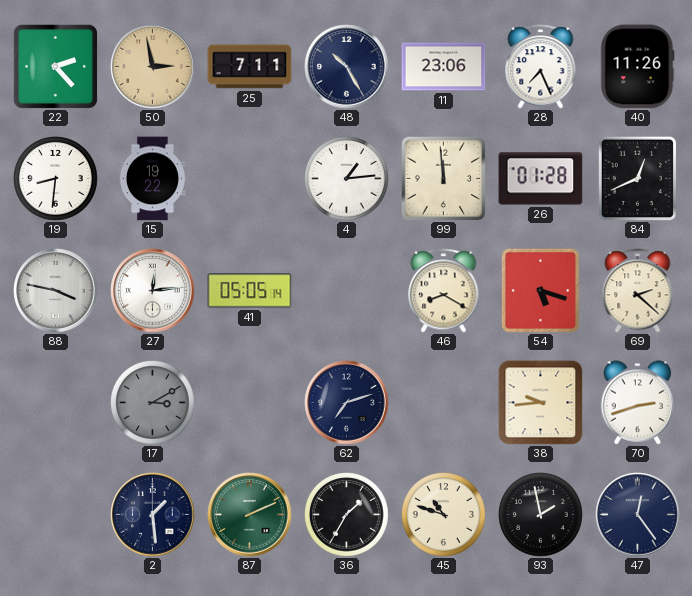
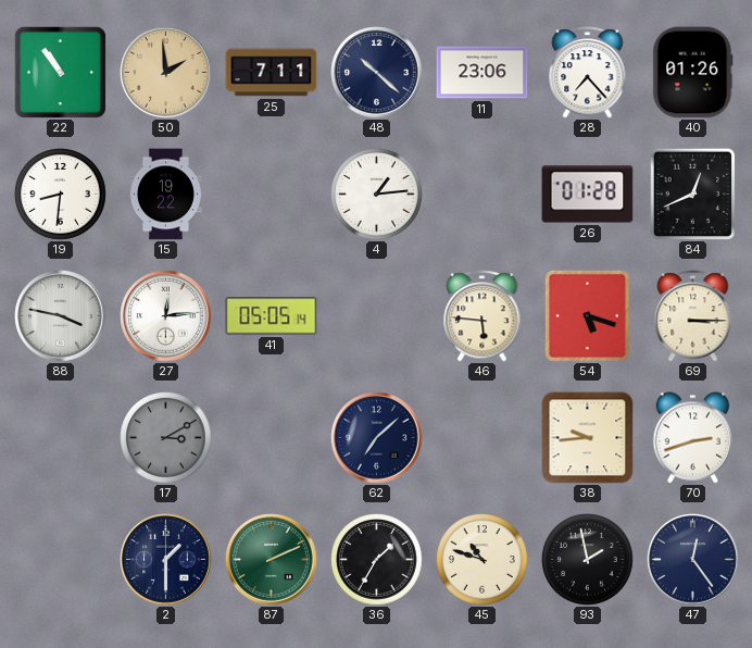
22: 2:23 -> 10:54 (60, 72)
50: 2:58 -> 1:59 (166, 73)
48: 10:25 -> 10:22 (377, 73)
28: 7:26 -> 7:23 (588, 73)
40: 11:26 -> 01:26 (693, 73)
99: 11:59 -> none (443, 178)
46: 8:20 -> 5:46 (482, 316)
69: 2:22 -> 3:15 (693, 316)
62: 7:12 -> 7:08 (377, 438)
2: 1:29 -> 1:30 (166, 560)
